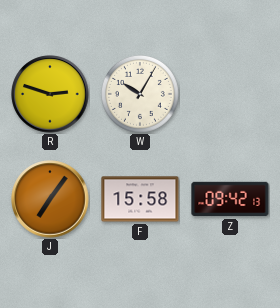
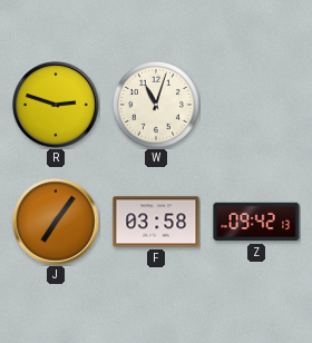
W: 10:05 -> 11:03 (156, 105)
F: 15:58 -> 03:58 (156, 222)
